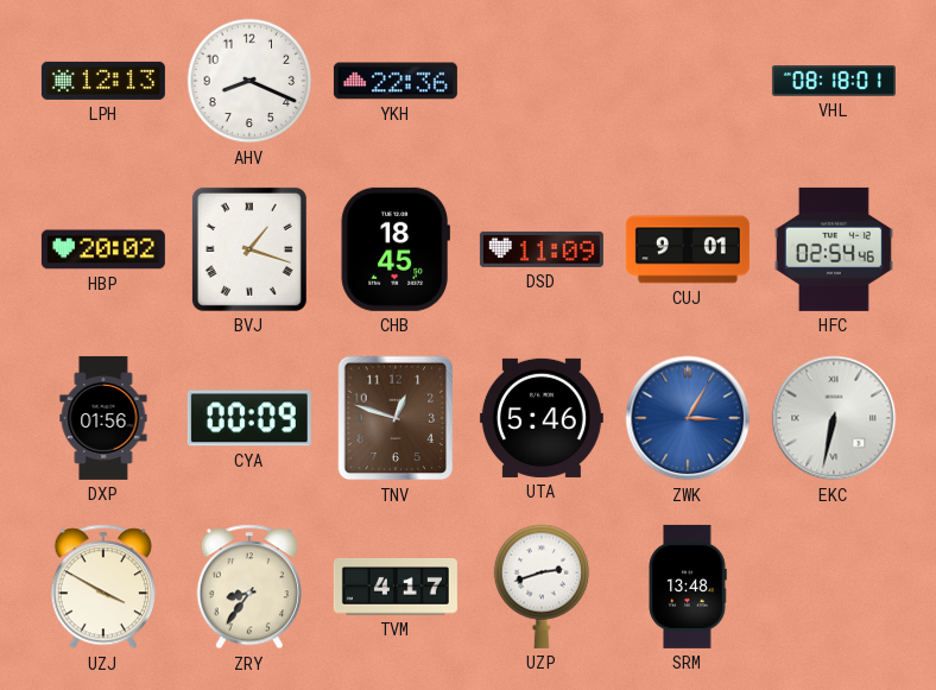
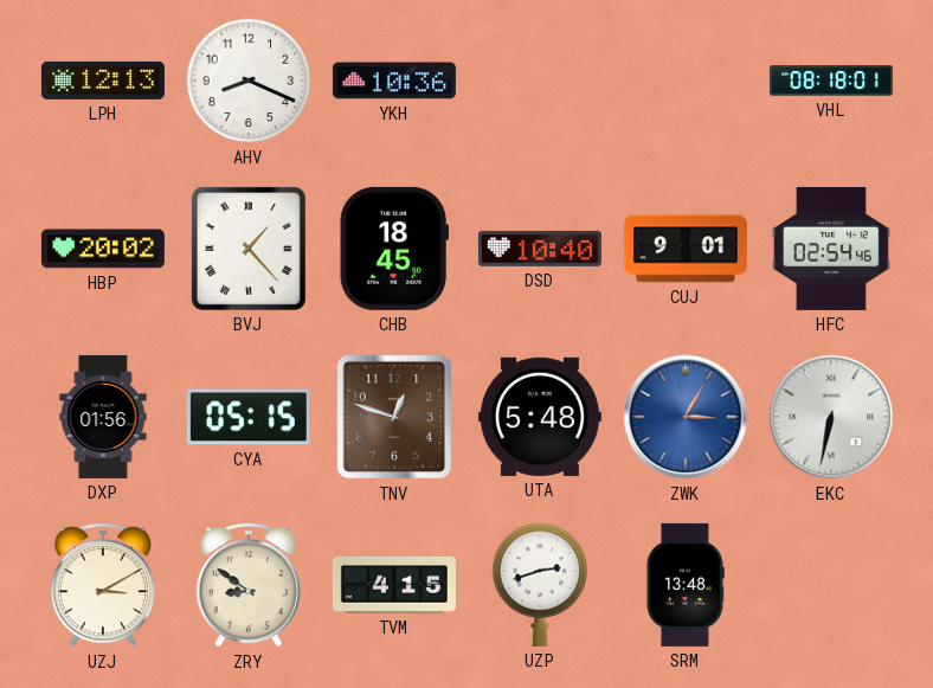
YKH: 22:36 -> 10:36 (394, 81)
BVJ: 1:18 -> 1:23 (249, 249)
DSD: 11:09 -> 10:40 (540, 249)
CYA: 00:09 -> 05:15 (249, 417)
UTA: 5:46 -> 5:48 (540, 417)
UZJ: 3:50 -> 3:10 (102, 585)
ZRY: 8:36 -> 8:51 (247, 585)
TVM: 4:17 -> 4:15 (394, 586)
